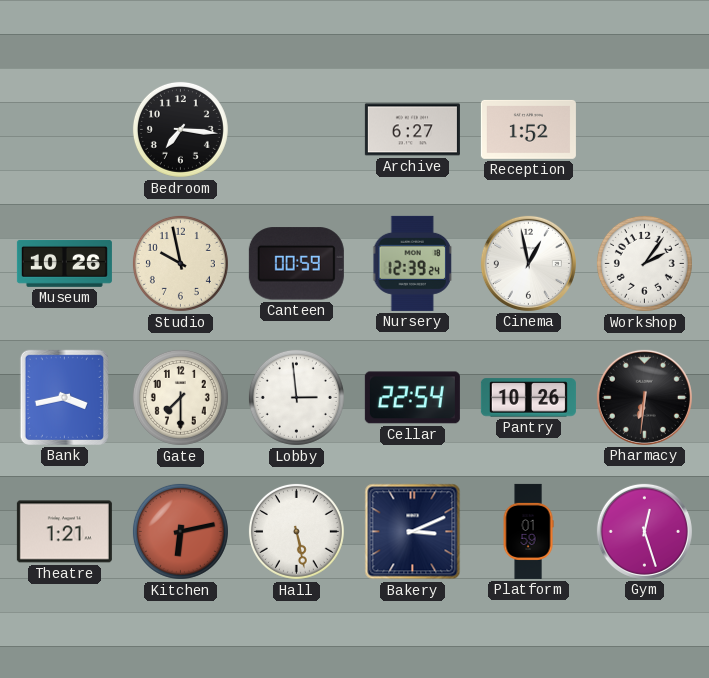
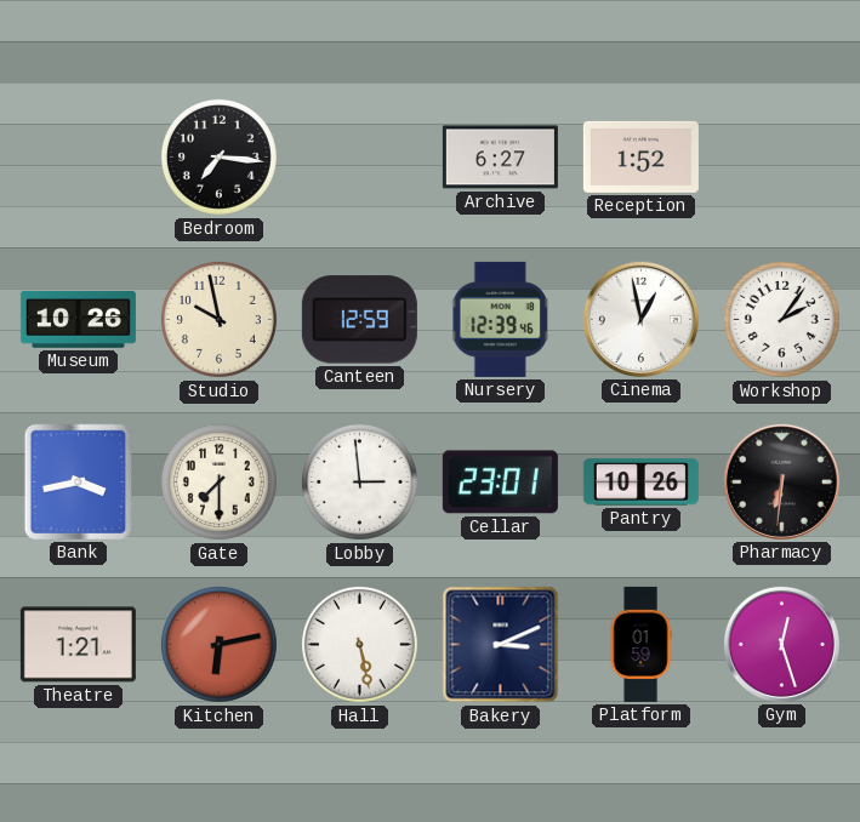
Canteen: 00:59 -> 12:59 (359, 320)
Nursery: 12:39:24 -> 12:39:46 (501, 319)
Cellar: 22:54 -> 23:01 (500, 483)
